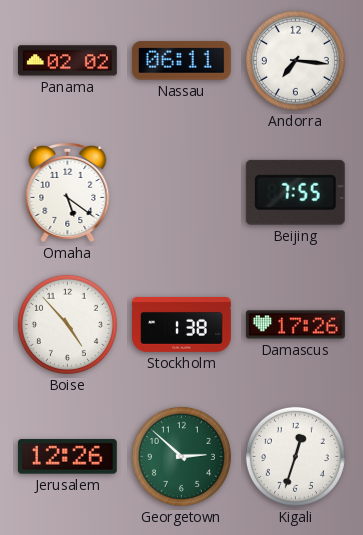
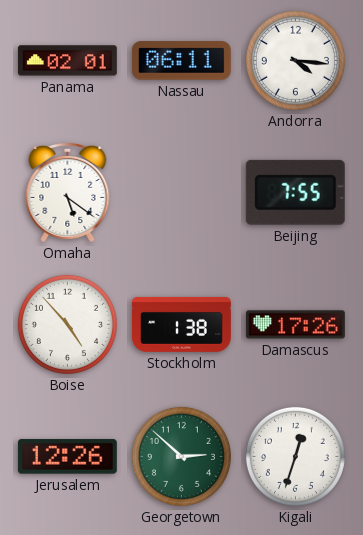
Panama: 02:02 -> 02:01 (67, 61)
Andorra: 7:16 -> 4:16 (295, 60)
